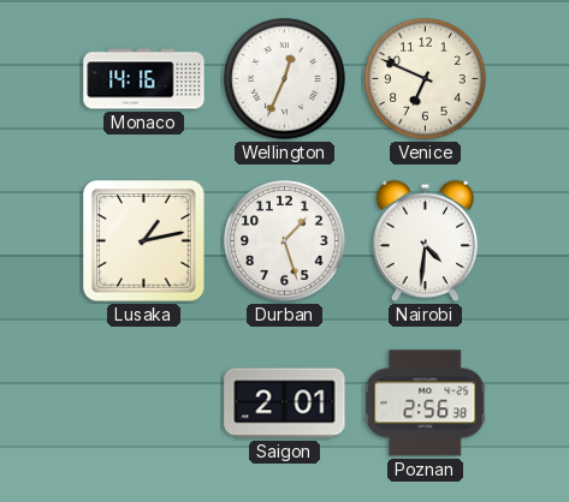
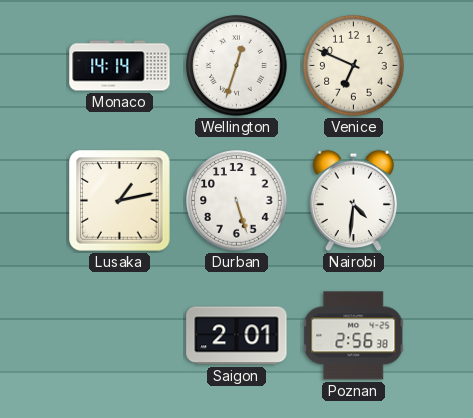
Monaco: 14:16 -> 14:14 (120, 66)
Wellington: 12:34 -> 12:33 (237, 66)
Durban: 1:27 -> 5:27 (237, 201)
